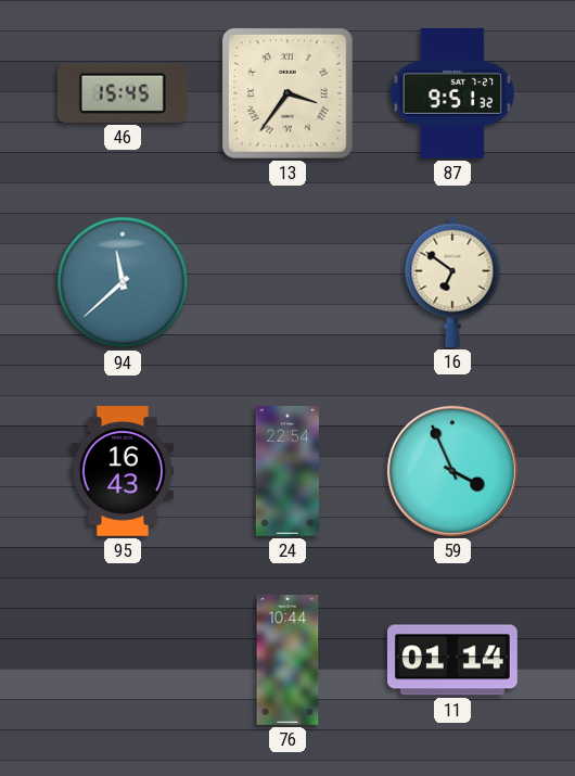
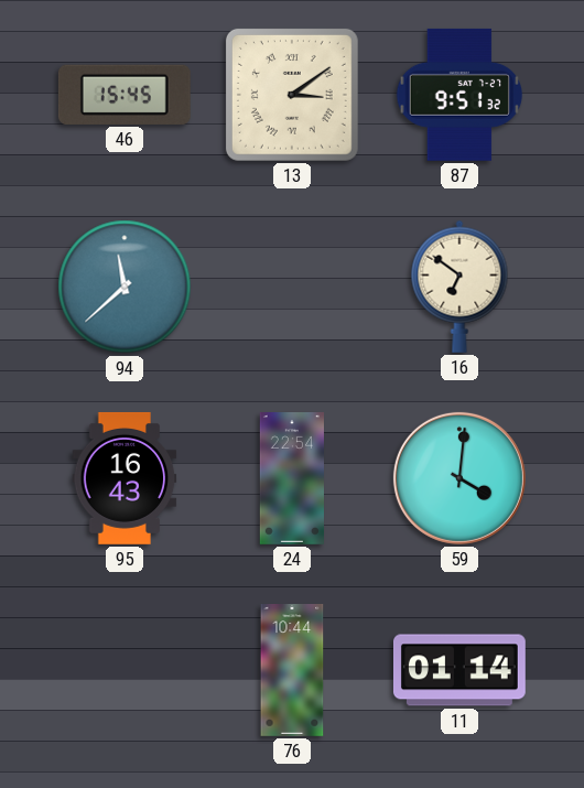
13: 3:36 -> 3:09 (292, 95)
59: 3:56 -> 4:01 (459, 478)
